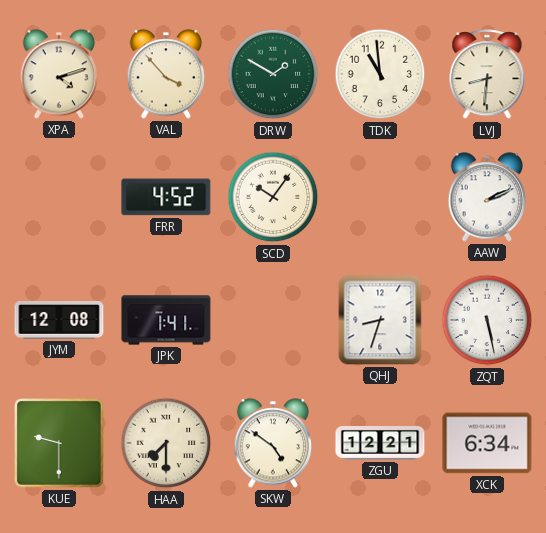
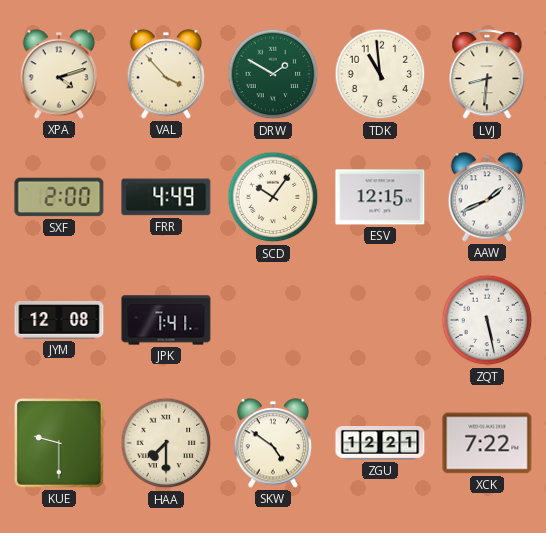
SXF: none -> 2:00 (59, 197)
FRR: 4:52 -> 4:49 (166, 197)
ESV: none -> 12:15 (380, 197)
AAW: 2:11 -> 1:41 (487, 197)
QHJ: 8:33 -> none (380, 320)
XCK: 6:34 -> 7:22 (487, 443)
